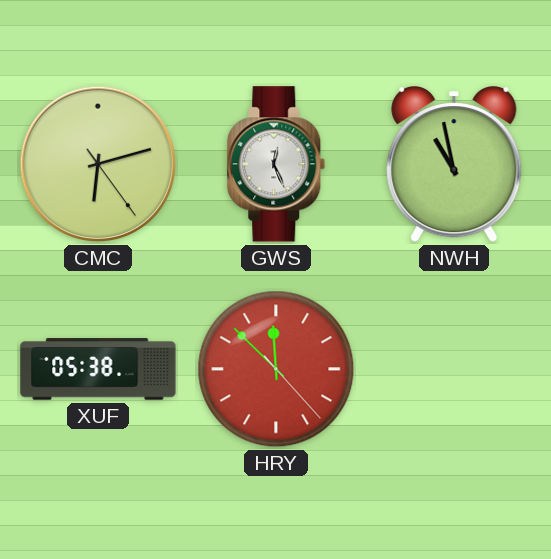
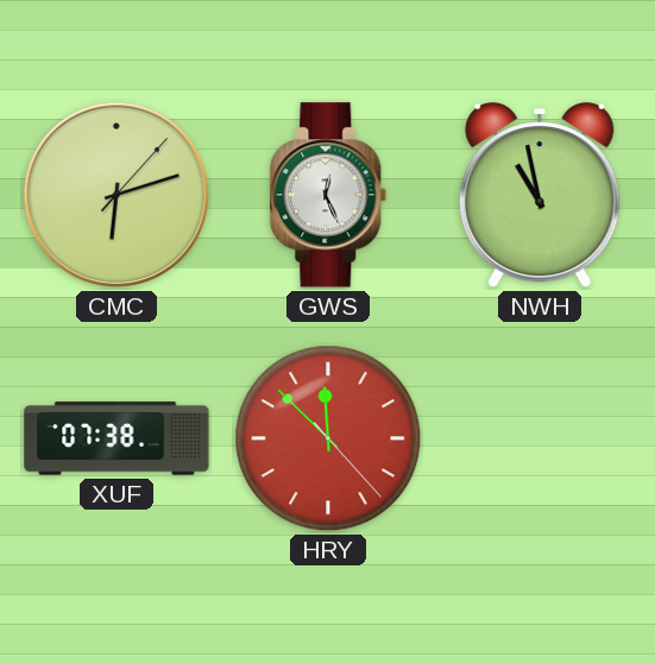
CMC: 6:12:24 -> 6:12:07 (116, 195)
XUF: 05:38 -> 07:38 (116, 438)
